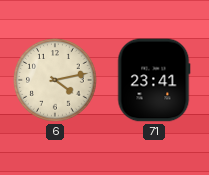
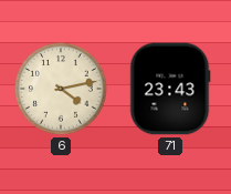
71: 23:41 -> 23:43 (170, 89)
